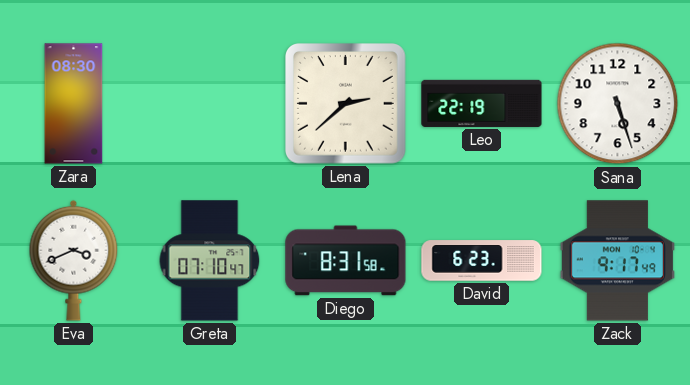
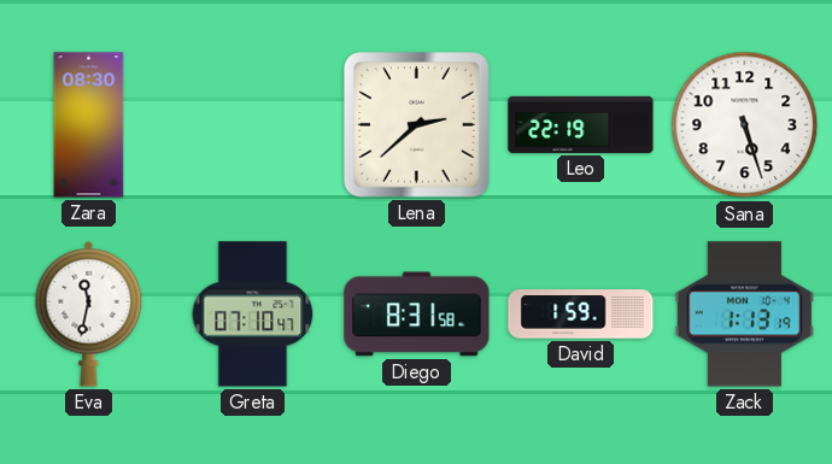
Eva: 3:41 -> 11:32 (89, 313)
David: 6:23 -> 1:59 (581, 315)
Zack: 9:17 -> 1:13 (744, 315)
